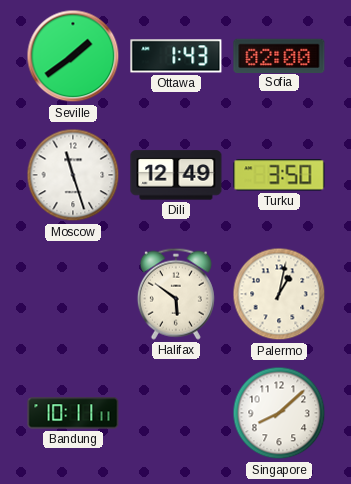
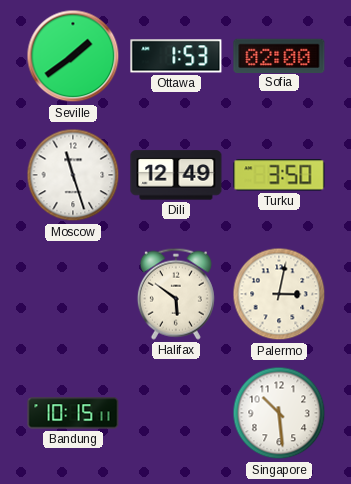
Ottawa: 1:43 -> 1:53 (176, 56)
Palermo: 1:02 -> 3:02 (279, 294)
Bandung: 10:11 -> 10:15 (73, 413)
Singapore: 8:08 -> 10:29 (279, 413)
